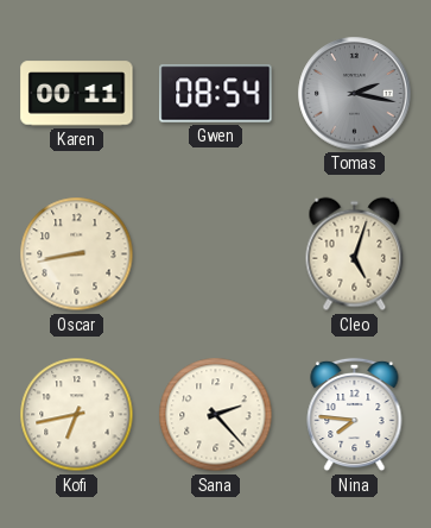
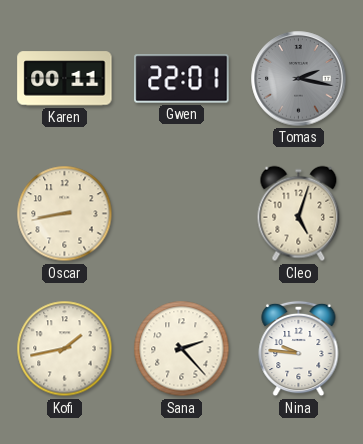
Gwen: 08:54 -> 22:01 (182, 79)
Kofi: 6:43 -> 1:43 (65, 349)
Nina: 7:46 -> 9:46 (299, 349)
